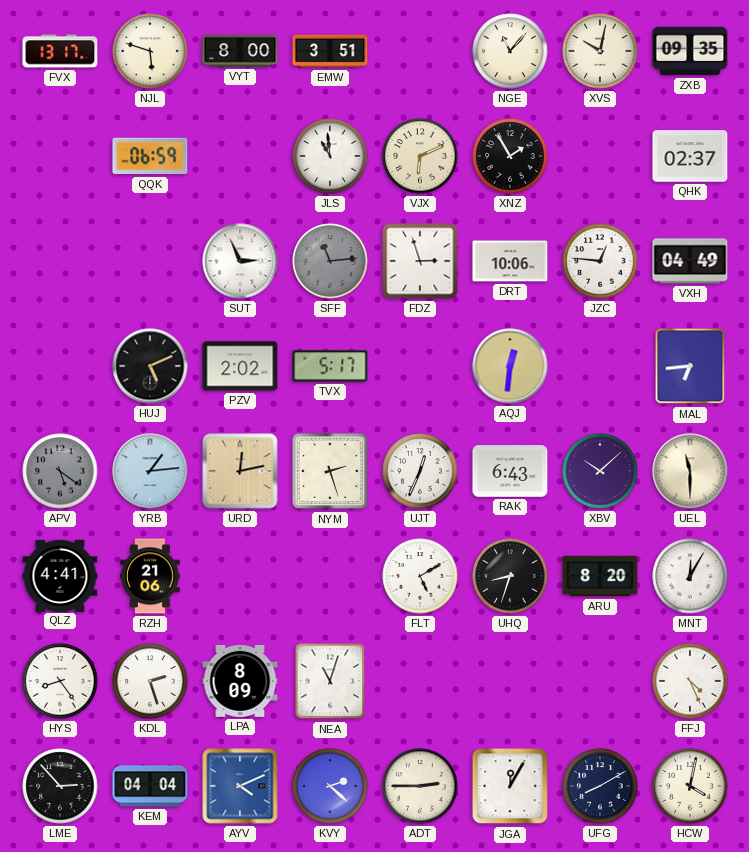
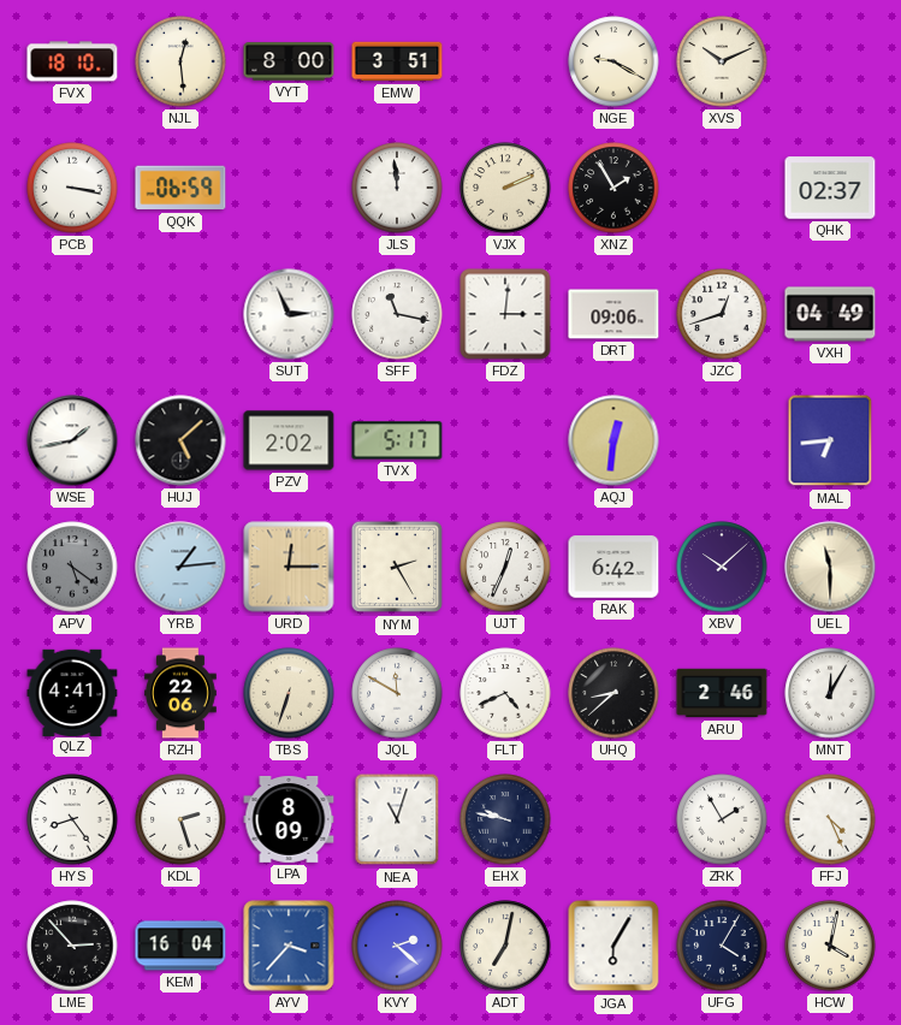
FVX: 13:17 -> 18:10 (72, 61)
NJL: 5:48 -> 12:29 (180, 61)
NGE: 11:07 -> 9:20 (613, 61)
XVS: 10:02 -> 10:11 (722, 61)
ZXB: 09:35 -> none (690, 51)
PCB: none -> 3:17 (72, 188)
JLS: 10:59 -> 11:59 (397, 188)
VJX: 6:11 -> 2:11 (505, 188)
SFF: 11:14 -> 11:17 (397, 314)
SFF dial: grey -> white (397, 314)
FDZ: 2:57 -> 3:01 (505, 314)
DRT: 10:06 -> 09:06 (613, 314)
JZC: 12:46 -> 12:42 (722, 314)
WSE: none -> 1:43 (72, 440)
HUJ: 5:11 -> 5:08 (180, 440)
URD: 12:13 -> 12:15 (289, 567)
NYM: 2:27 -> 2:25 (397, 567)
RAK: 6:43 -> 6:42 (613, 567)
RZH: 21:06 -> 22:06 (182, 693)
TBS: none -> 6:33 (289, 693)
JQL: none -> 11:50 (397, 693)
FLT: 5:10 -> 4:41 (505, 693)
UHQ: 8:33 -> 8:38 (613, 693)
ARU: 8:20 -> 2:46 (722, 693)
EHX: none -> 9:47 (505, 819)
ZRK: none -> 1:55 (722, 819)
KEM: 04:04 -> 16:04 (180, 946)
AYV: 4:11 -> 3:37 (289, 946)
ADT: 2:45 -> 7:02 (505, 946)
JGA: 12:05 -> 6:05 (613, 946)
UFG: 8:10 -> 4:05 (722, 946)
